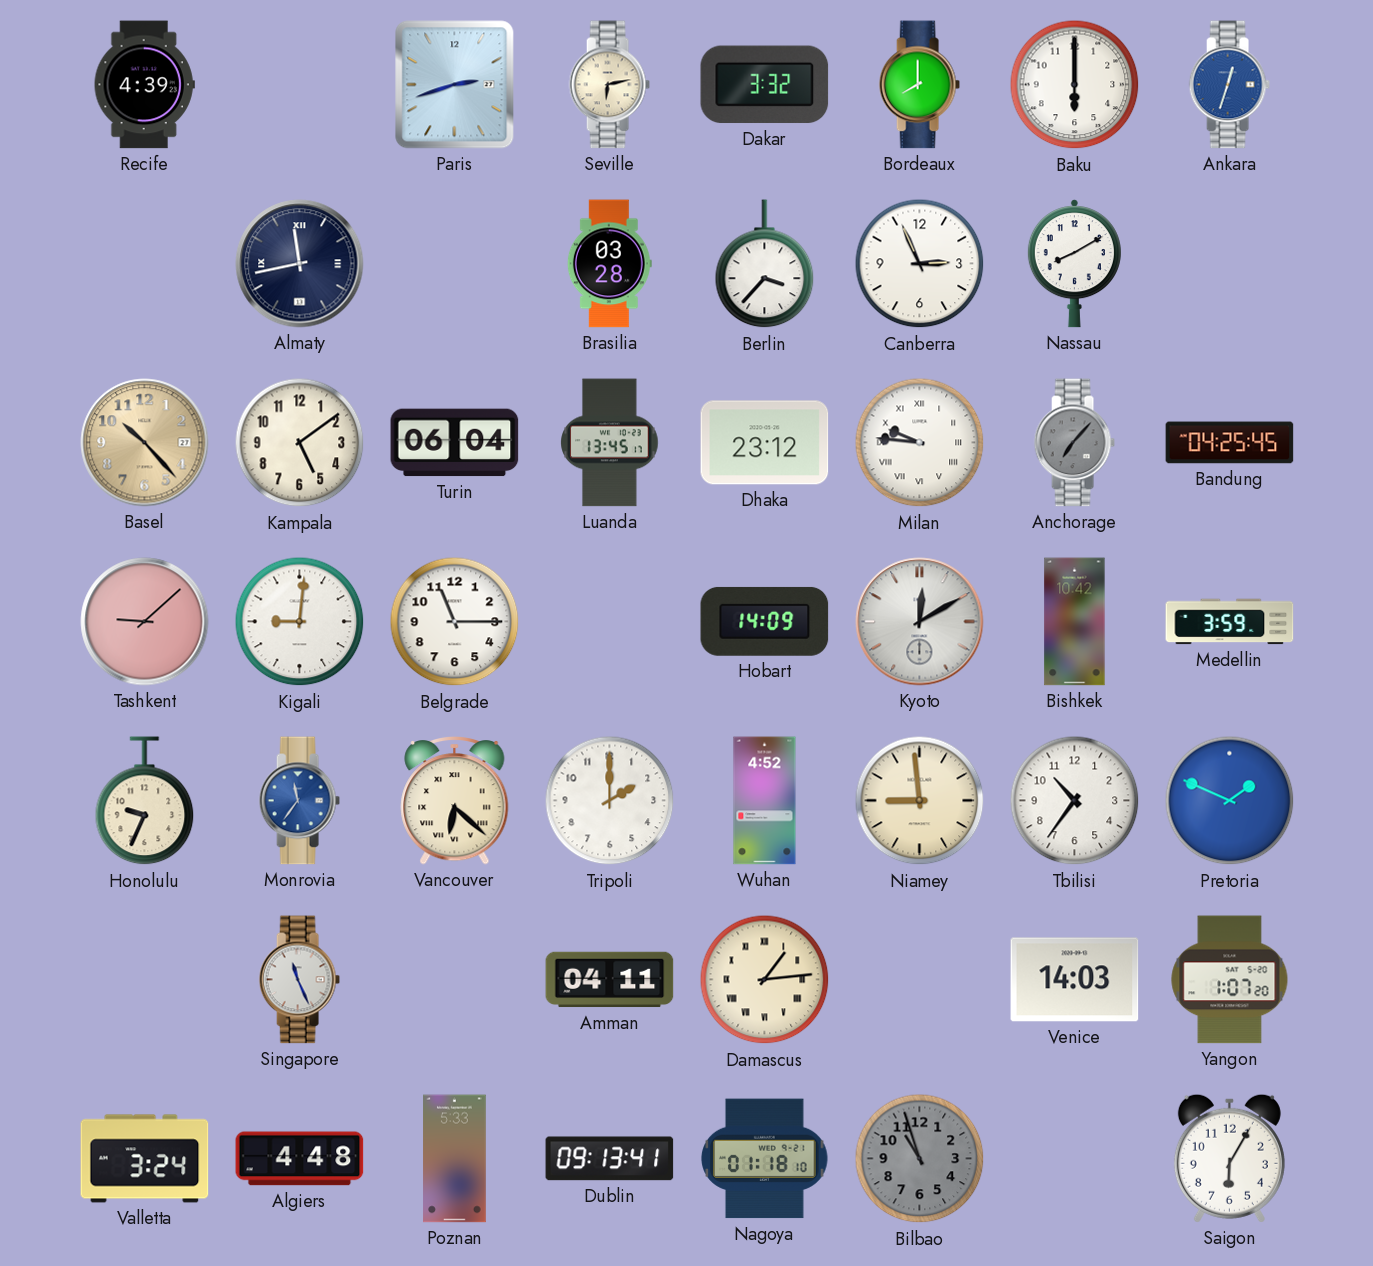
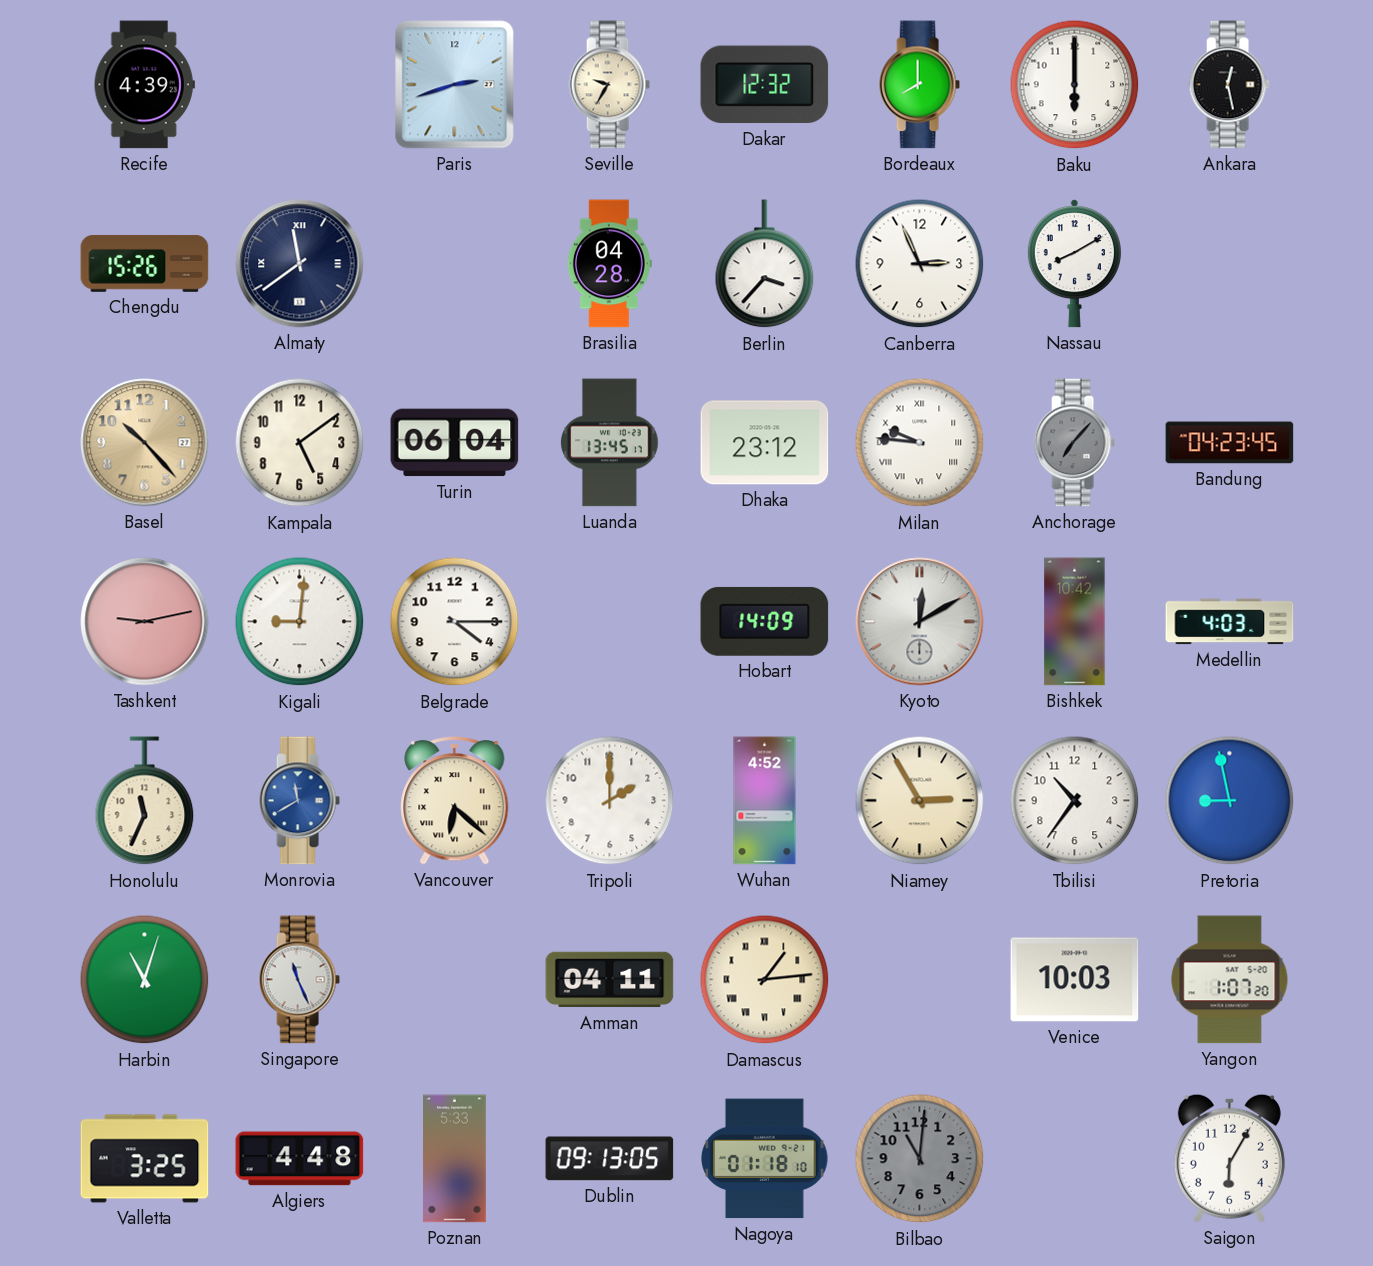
Seville: 6:13 -> 9:35 (609, 85)
Dakar: 3:32 -> 12:32 (765, 85)
Ankara: 12:33 -> 12:28 (1229, 85)
Ankara dial: blue -> black (1229, 85)
Chengdu: none -> 15:26 (145, 263)
Almaty: 11:43 -> 11:39 (300, 264)
Brasilia: 03:28 -> 04:28 (609, 264)
Bandung: 04:25 -> 04:23 (1230, 443)
Tashkent: 9:08 -> 9:13 (145, 622)
Belgrade: 11:15 -> 4:15 (455, 622)
Medellin: 3:59 -> 4:03 (1230, 622)
Honolulu: 9:34 -> 11:34 (145, 801)
Monrovia: 11:36 -> 11:40 (299, 801)
Niamey: 8:59 -> 2:55 (920, 801)
Pretoria: 1:49 -> 8:58 (1230, 801)
Harbin: none -> 11:03 (145, 980)
Venice: 14:03 -> 10:03 (1075, 980)
Valletta: 3:24 -> 3:25 (145, 1159)
Dublin: 09:13:41 -> 09:13:05 (610, 1159)
Bilbao: 10:57 -> 11:01 (920, 1159)
